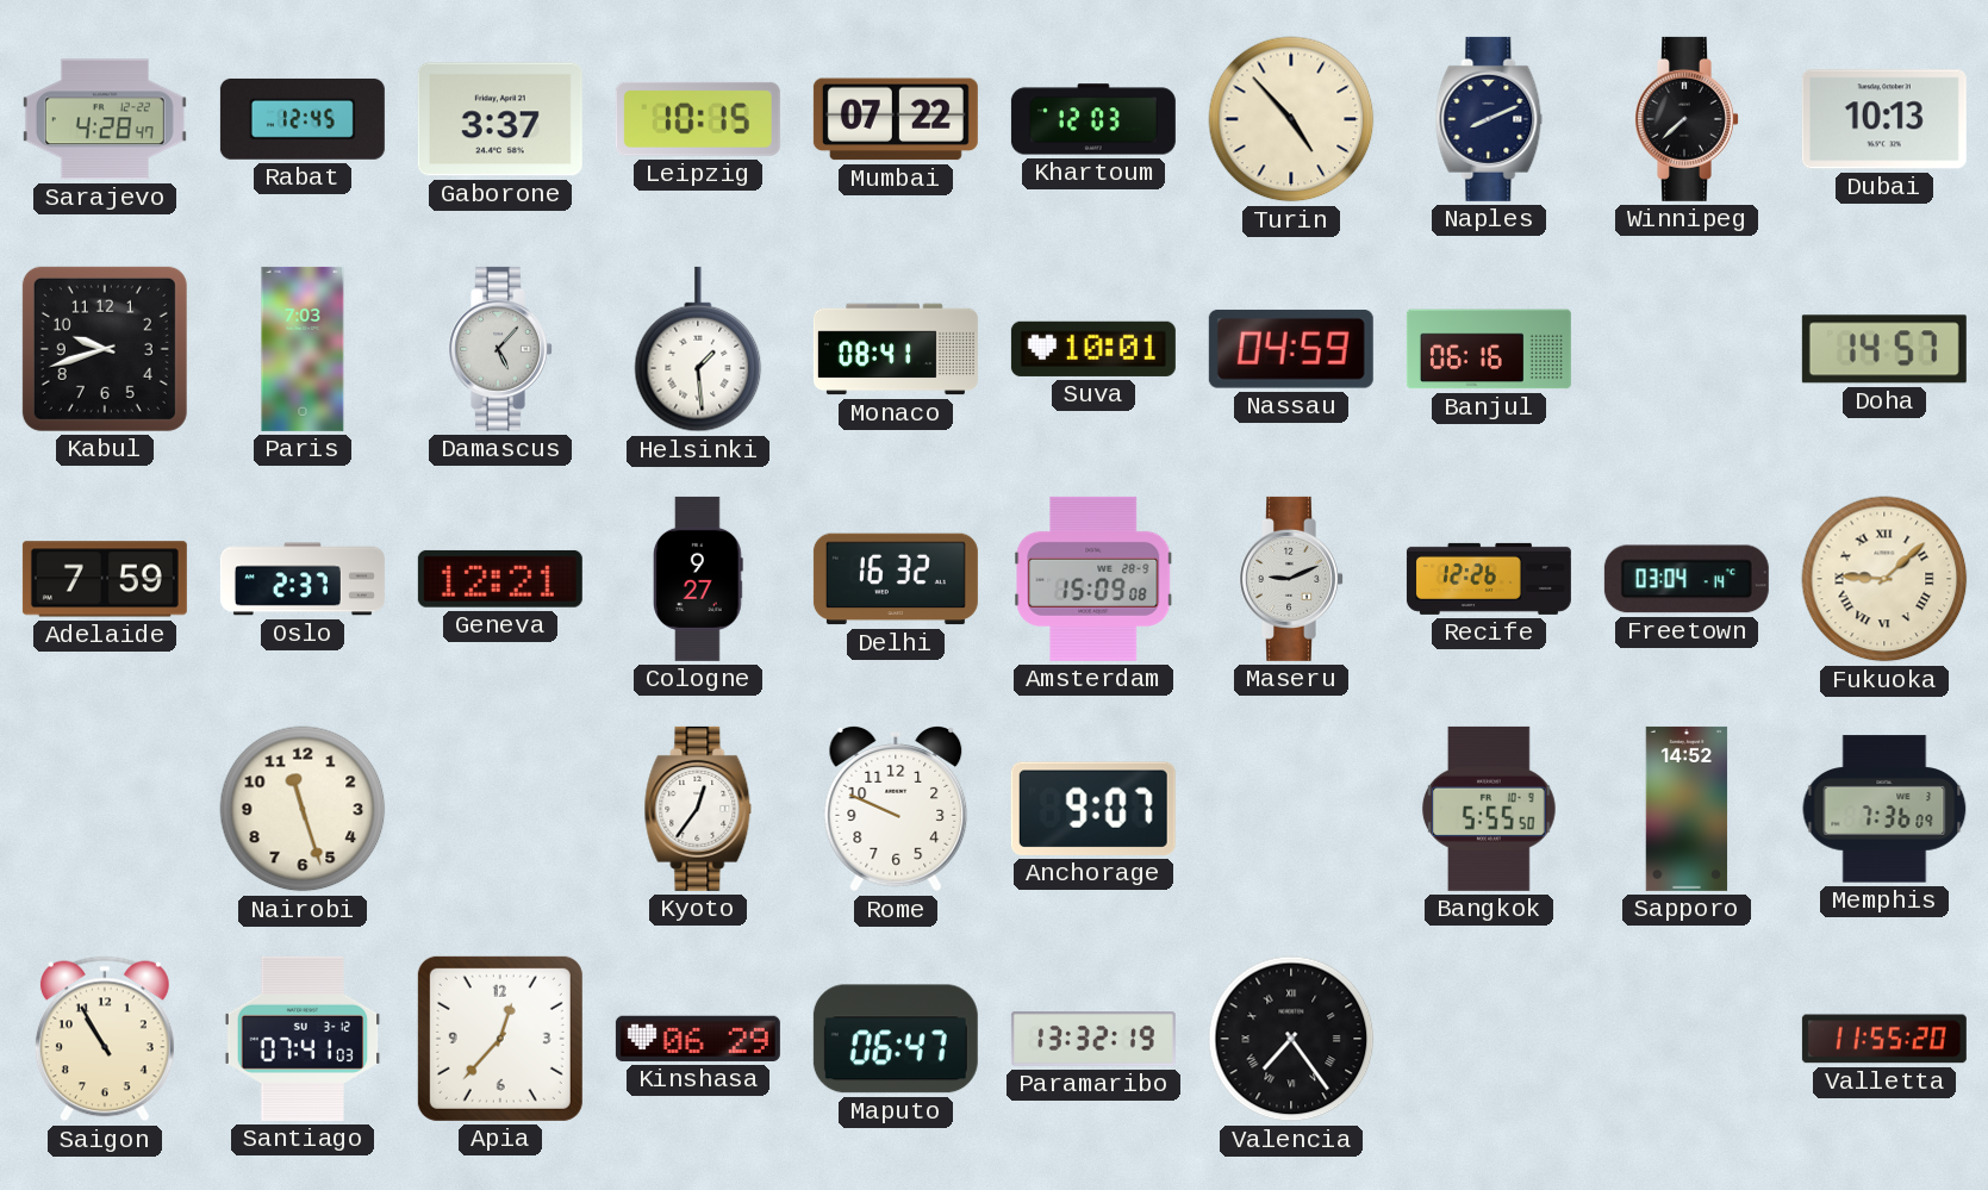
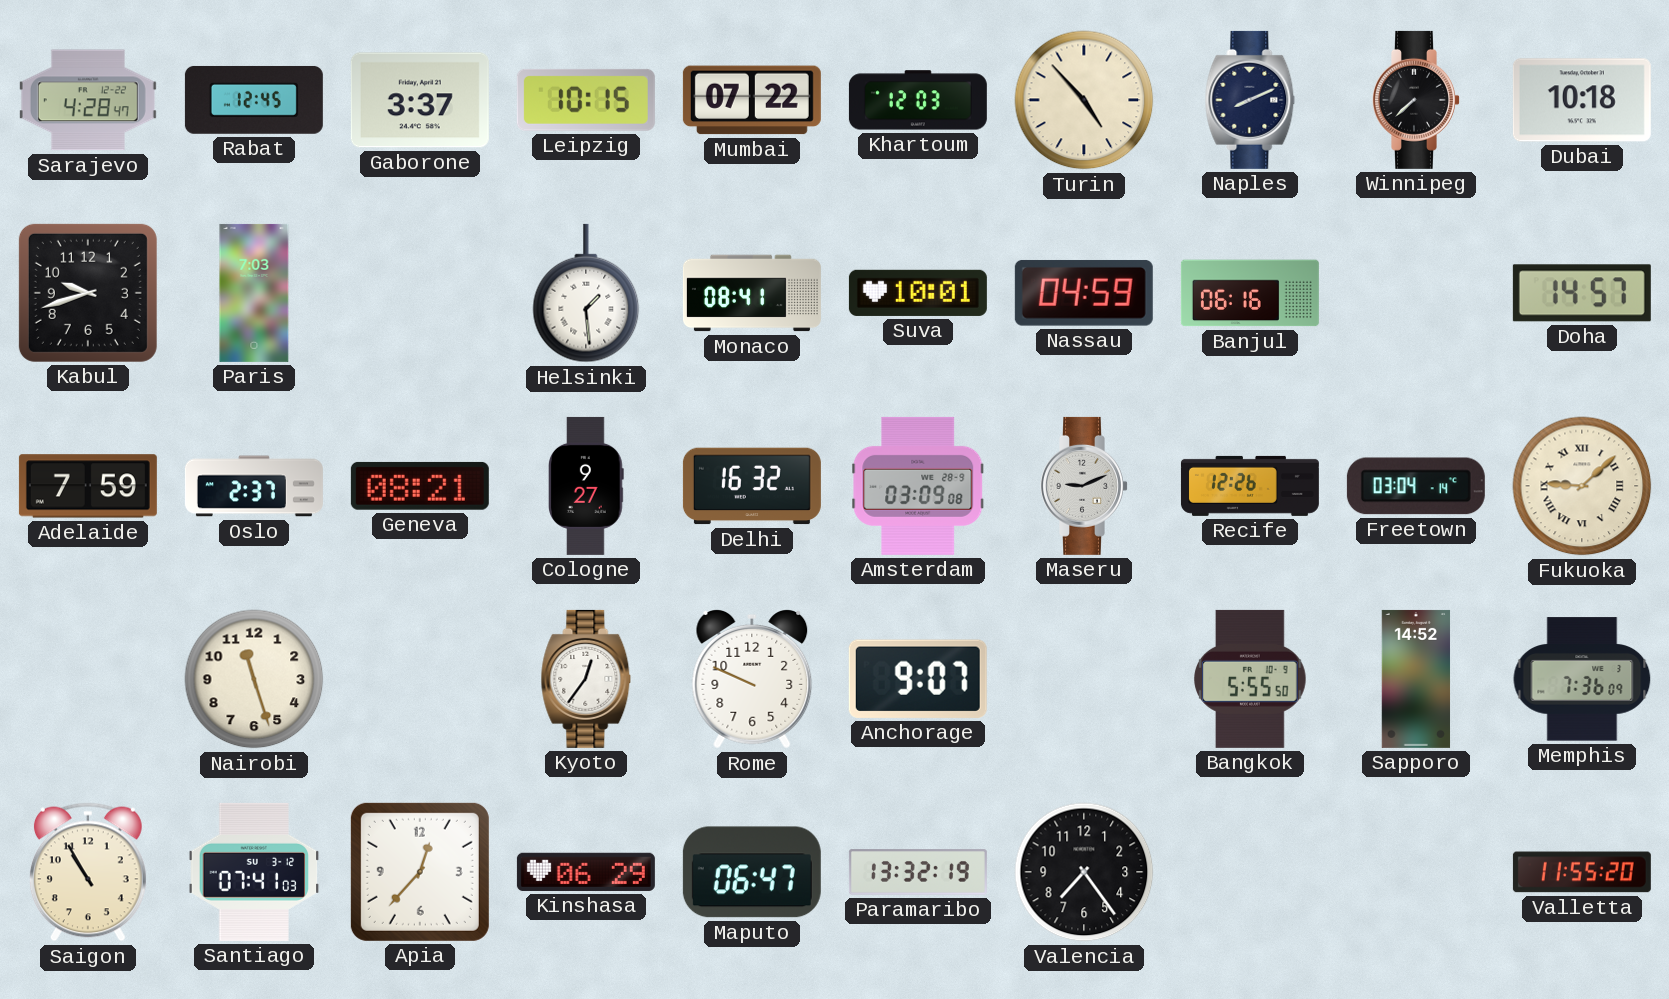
Dubai: 10:13 -> 10:18 (1582, 100)
Damascus: 5:07 -> none (501, 349)
Geneva: 12:21 -> 08:21 (420, 486)
Amsterdam: 15:09 -> 03:09 (918, 486)
Valencia numerals: Roman -> Arabic (1084, 872)
